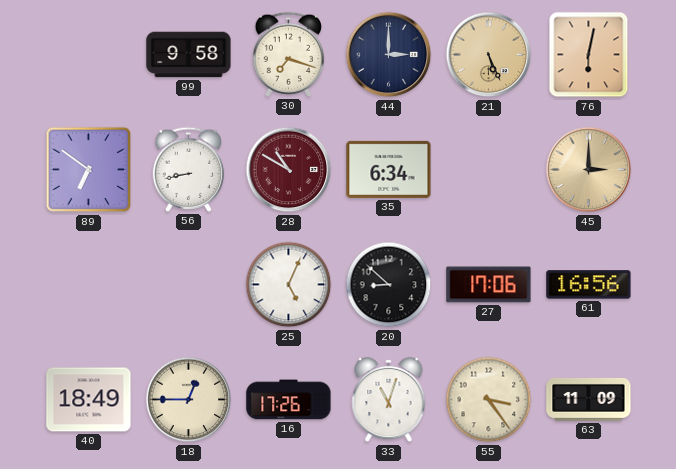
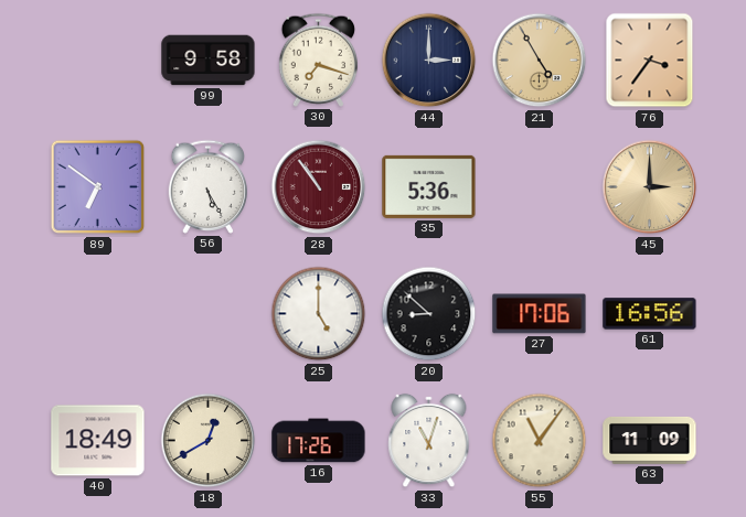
21: 5:26 -> 4:55 (540, 61)
76: 6:02 -> 3:36 (650, 61)
56: 8:43 -> 5:25 (209, 186)
28: 10:50 -> 10:54 (319, 187)
35: 6:34 -> 5:36 (429, 186)
25: 5:04 -> 5:00 (319, 314)
18: 12:45 -> 12:40 (209, 441)
55: 3:24 -> 11:06 (540, 441)
